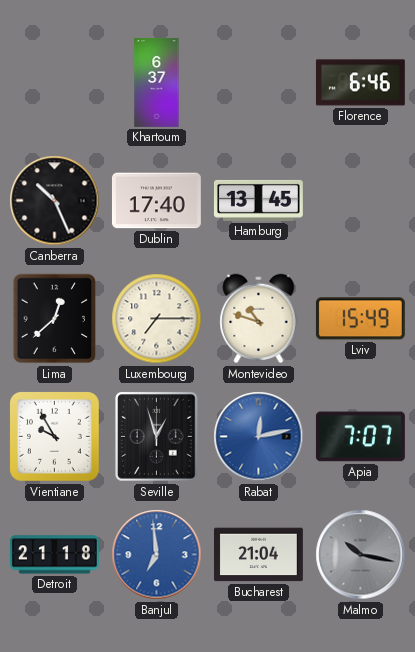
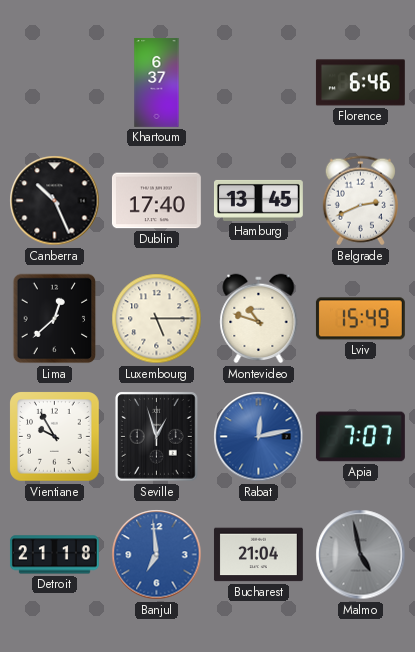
Belgrade: none -> 2:41 (360, 201)
Luxembourg: 7:15 -> 5:15 (157, 319)
Malmo: 10:17 -> 4:58 (361, 555)
